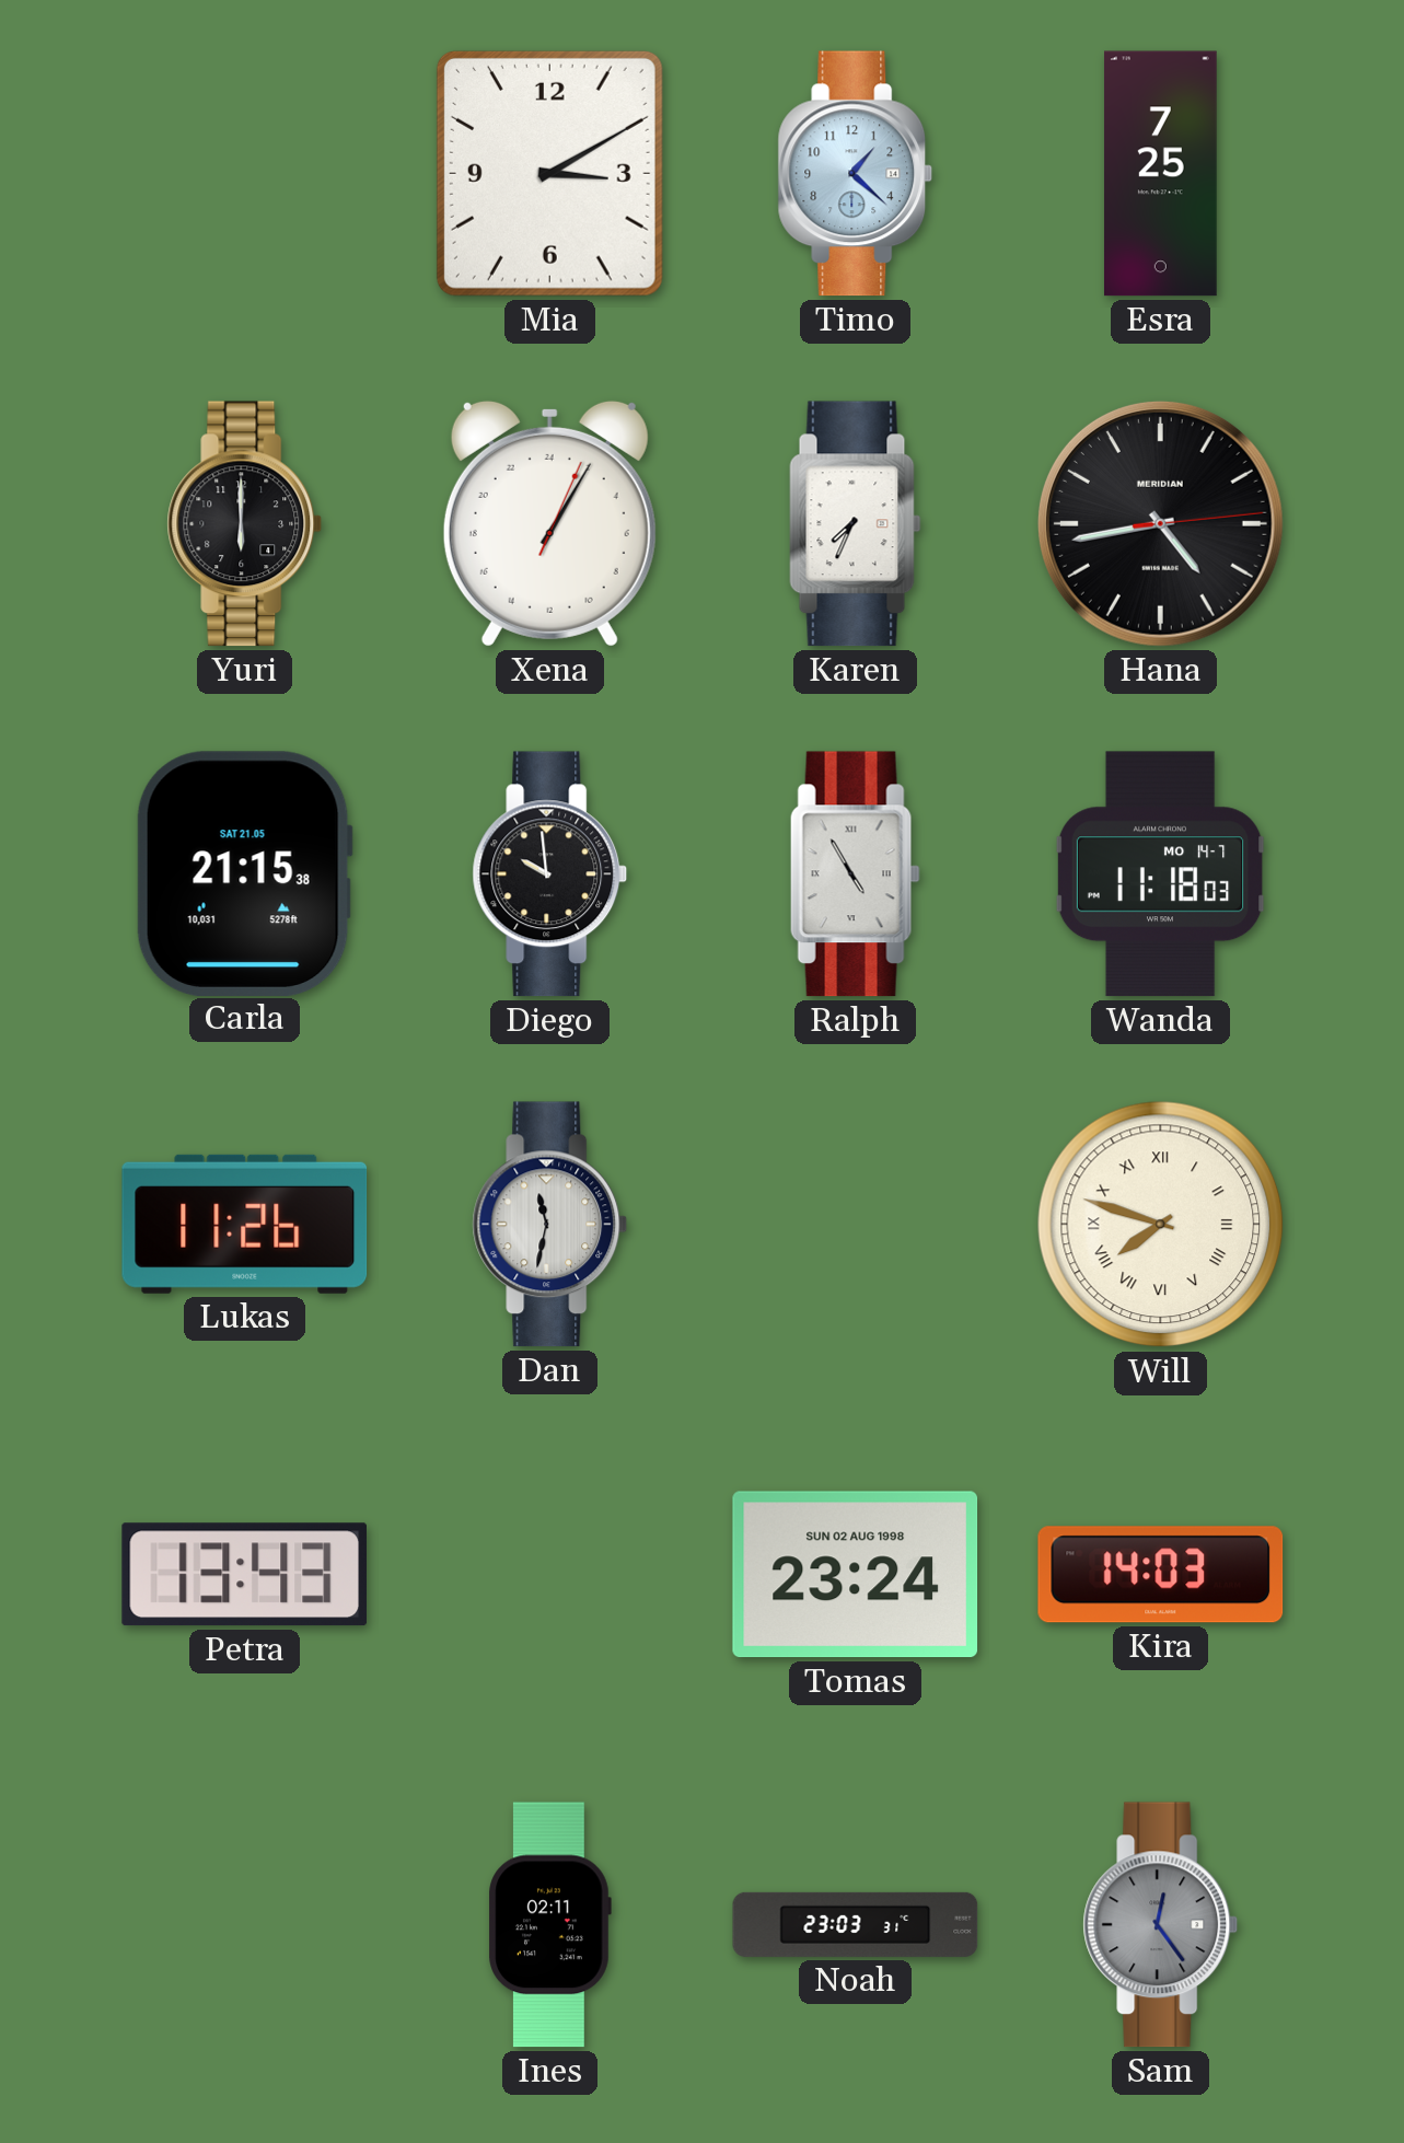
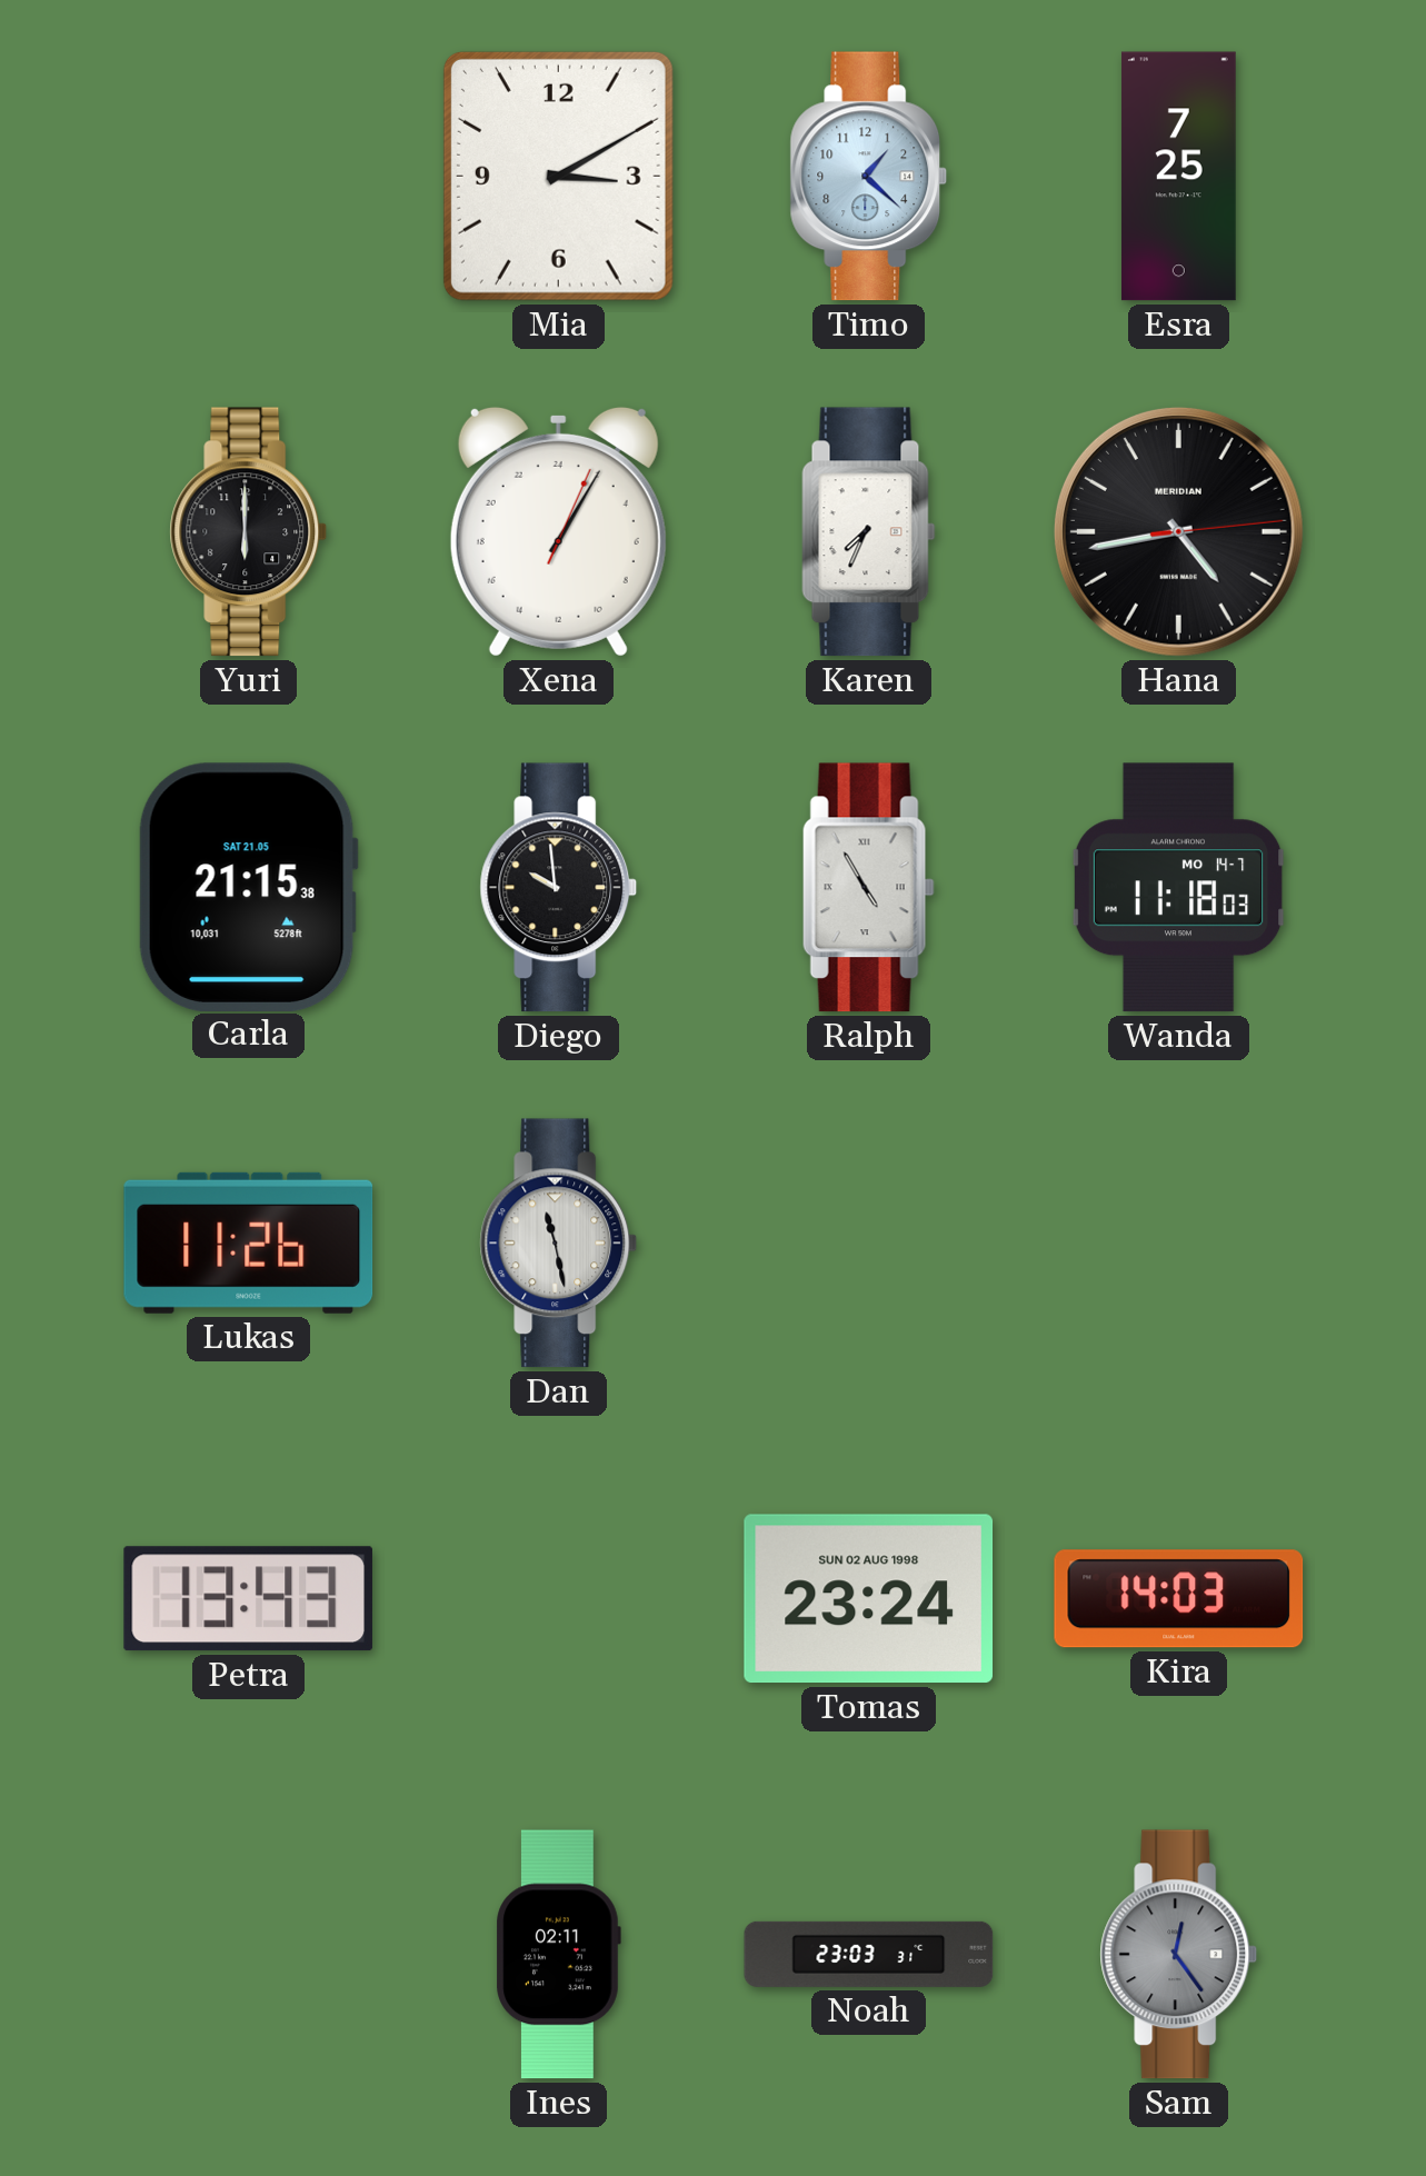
Dan: 11:32 -> 11:28 (559, 1244)
Will: 7:48 -> none (1161, 1225)
